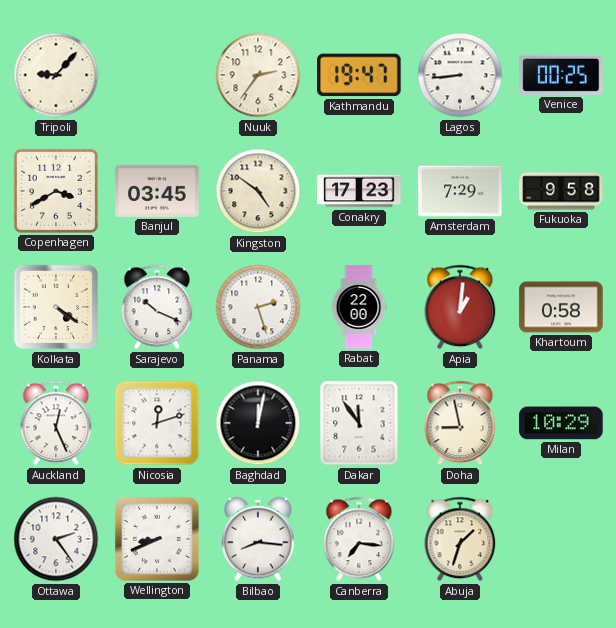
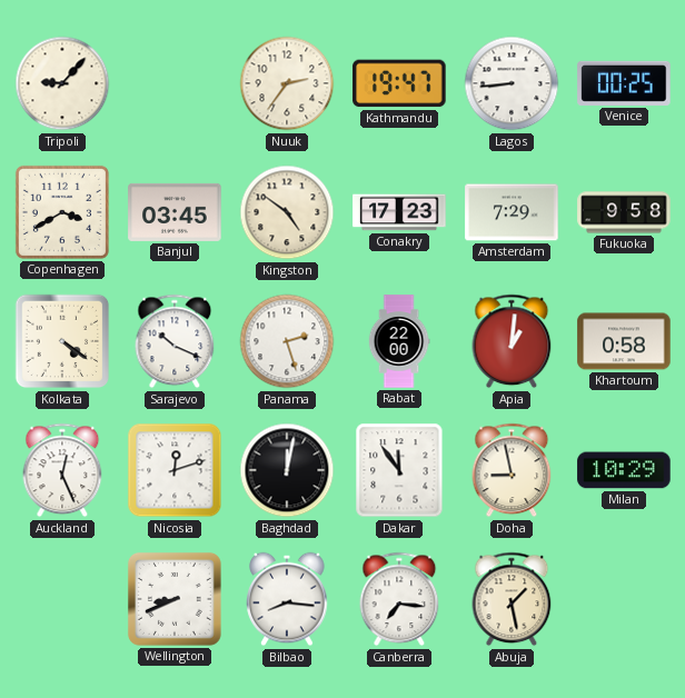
Ottawa: 2:24 -> none (56, 539)
Abuja: 1:33 -> 1:28 (512, 599)
